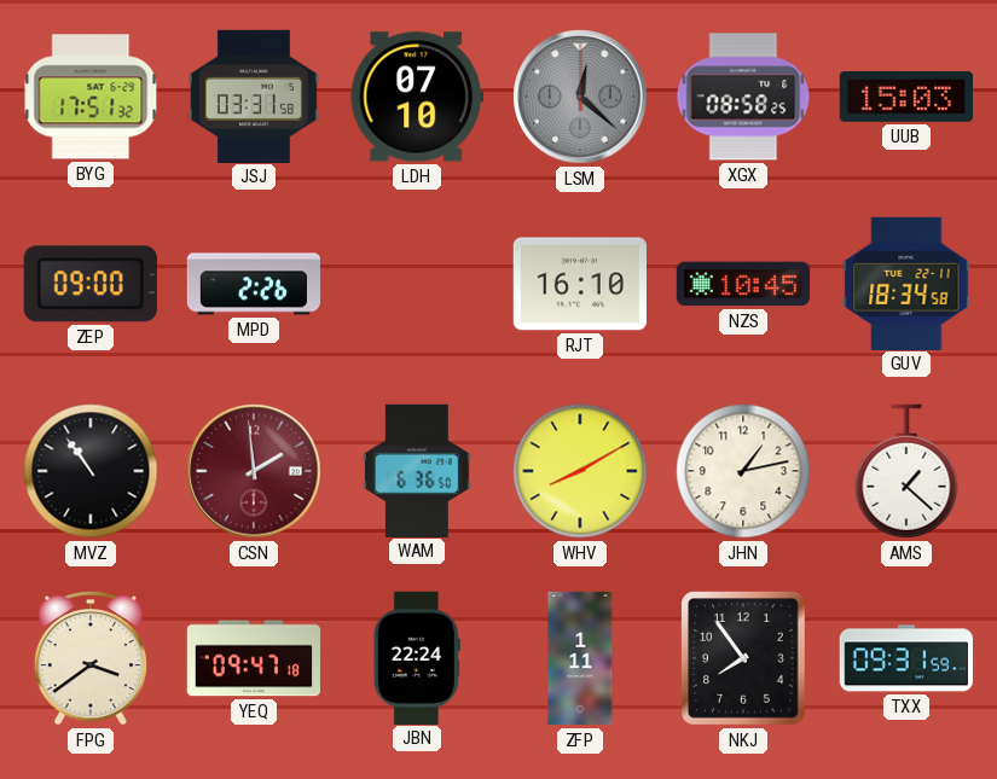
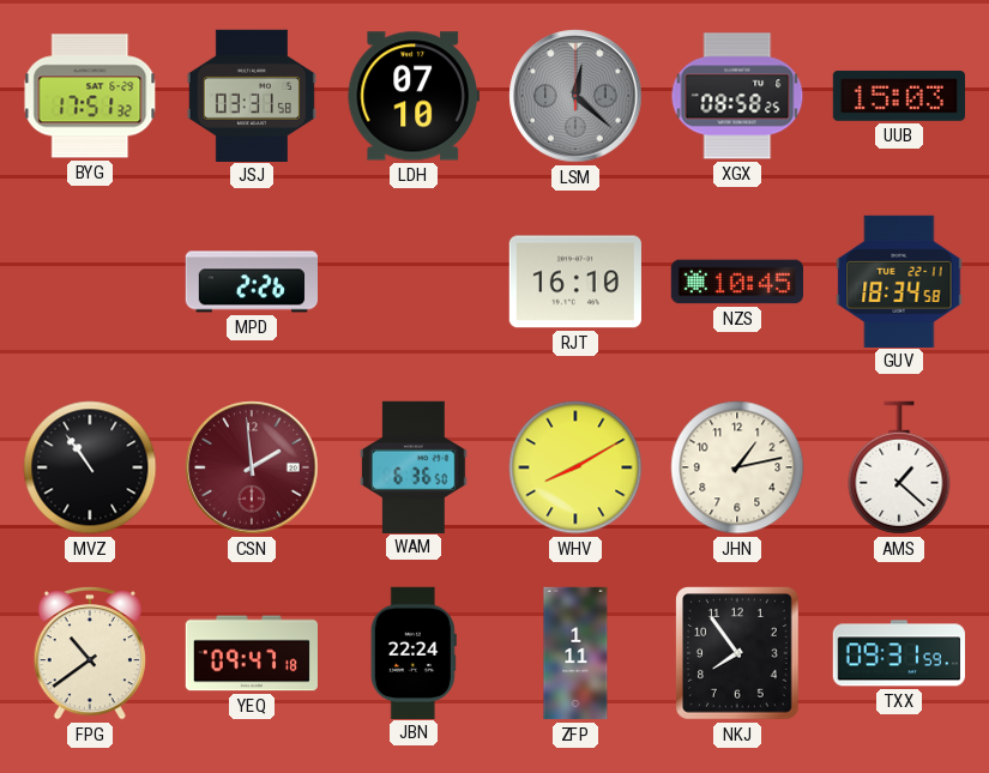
ZEP: 09:00 -> none (91, 284)
FPG: 3:39 -> 10:39 (89, 653)
